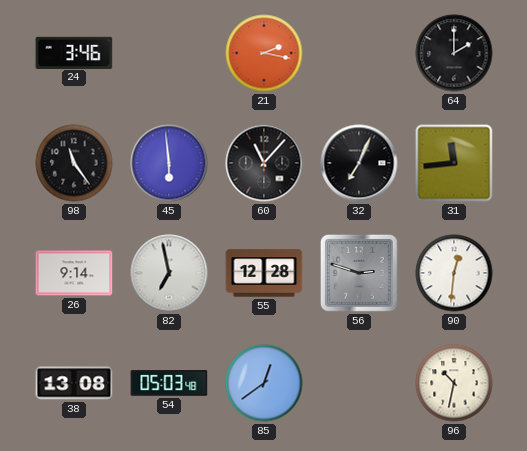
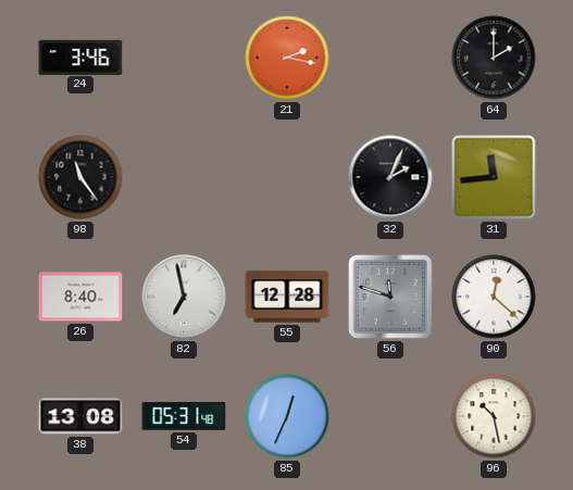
45: 5:59 -> none (169, 163)
60: 11:07 -> none (264, 163)
32: 7:04 -> 2:04 (390, 177)
26: 9:14 -> 8:40 (80, 297)
56: 2:48 -> 11:48 (391, 298)
90: 12:31 -> 12:22 (494, 297)
54: 05:03 -> 05:31 (184, 416)
85: 12:39 -> 12:34 (287, 416)
96: 10:32 -> 10:28 (494, 416)
